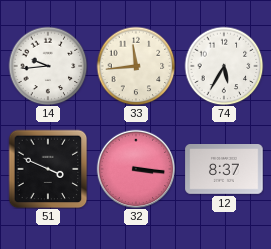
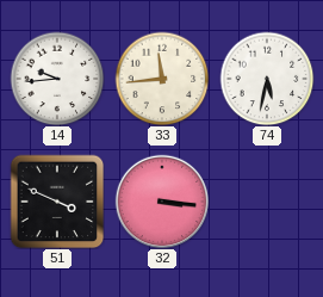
74: 5:35 -> 5:32 (267, 79)
12: 8:37 -> none (224, 170)
